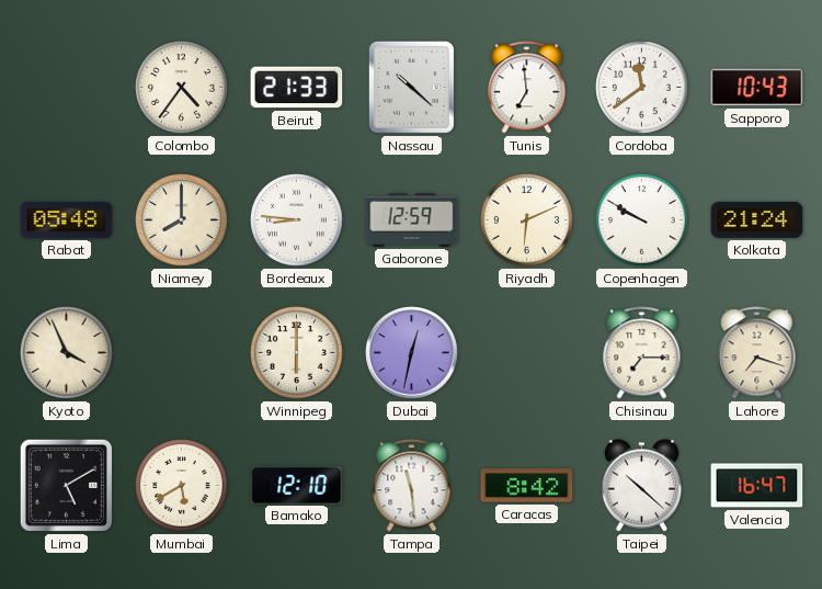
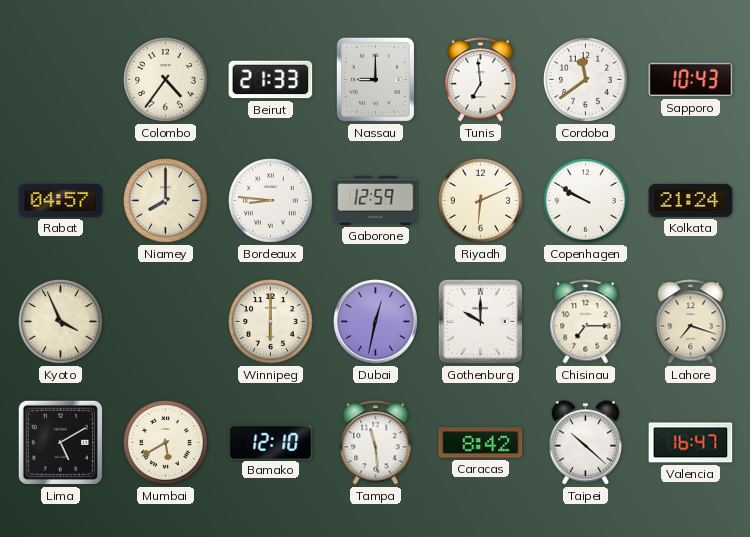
Nassau: 10:22 -> 9:00 (375, 79)
Rabat: 05:48 -> 04:57 (61, 200)
Gothenburg: none -> 10:00 (480, 321)
